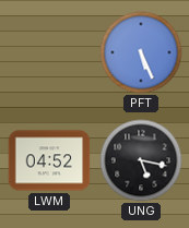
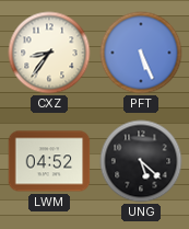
CXZ: none -> 8:36 (49, 53)
UNG: 5:17 -> 5:22 (141, 161)
